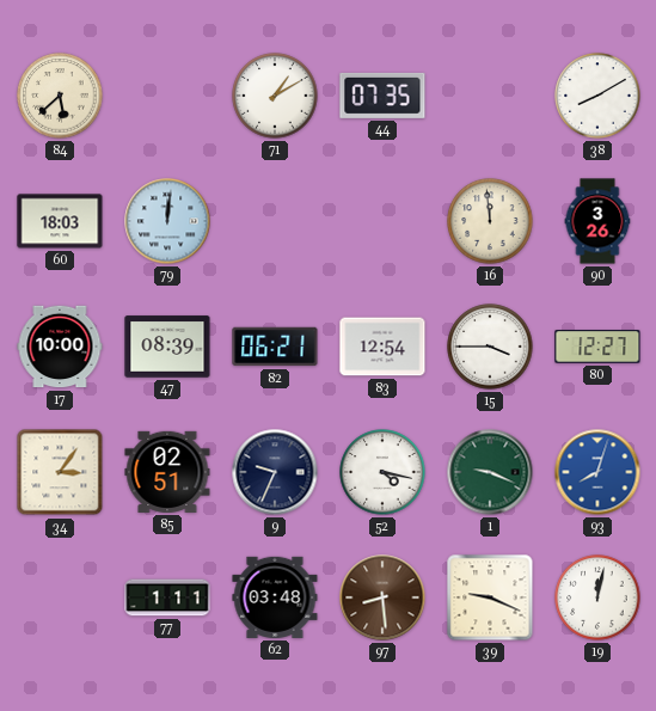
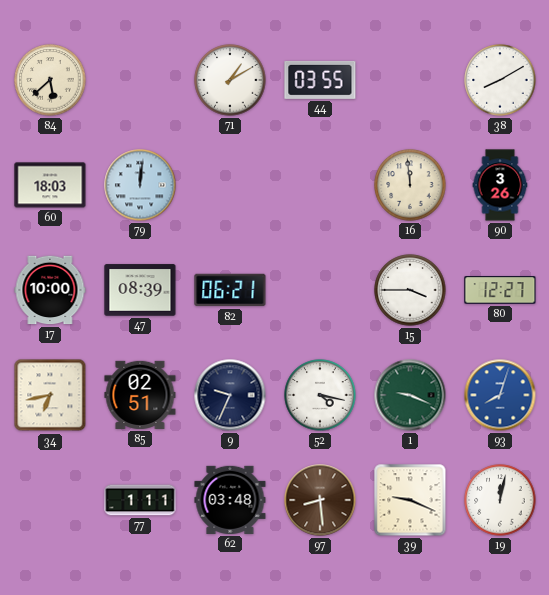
44: 07:35 -> 03:55 (320, 80)
83: 12:54 -> none (382, 347)
34: 3:06 -> 6:43 (50, 395)
